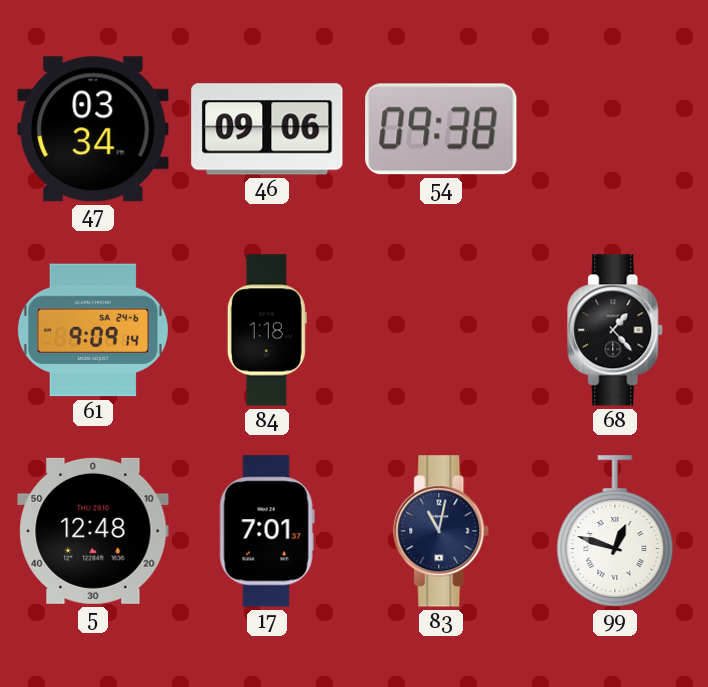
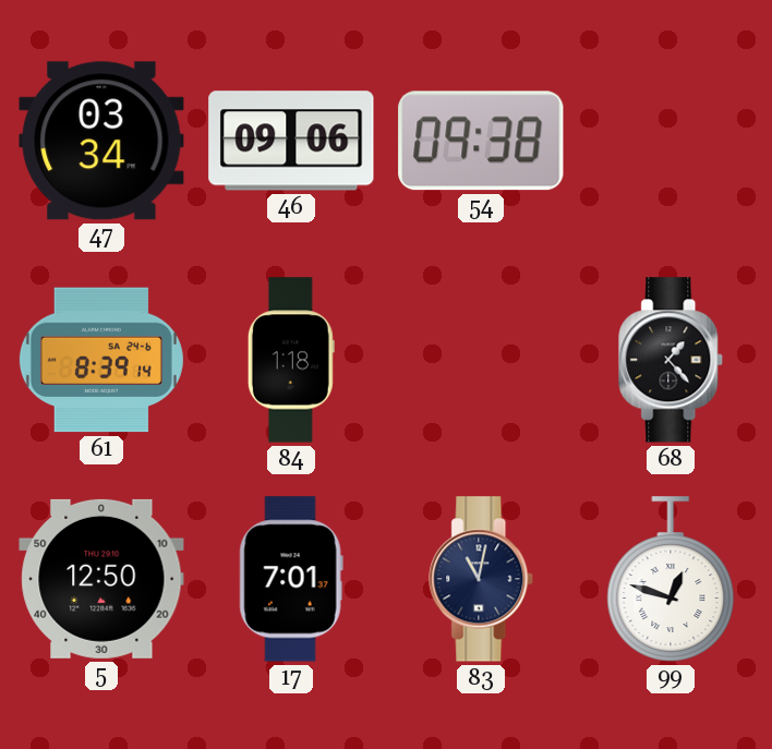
61: 9:09 -> 8:39 (101, 360)
5: 12:48 -> 12:50 (101, 579)
